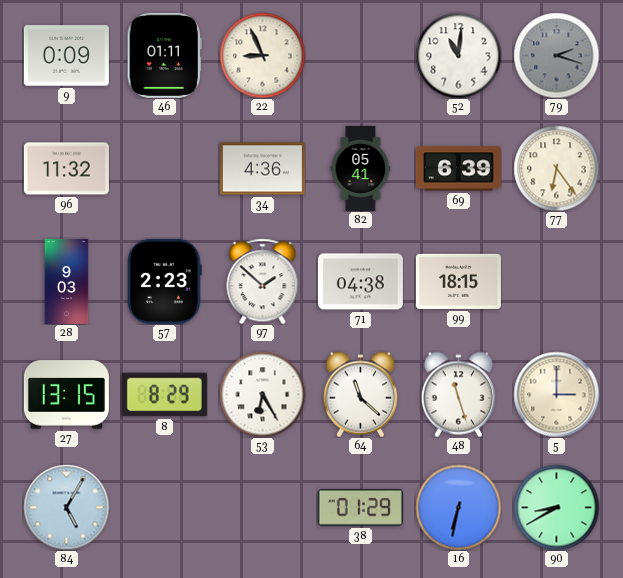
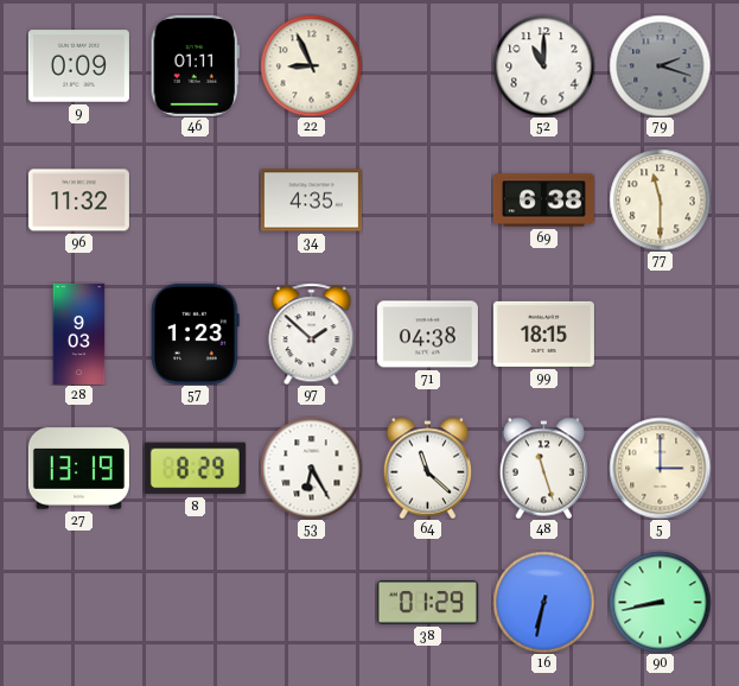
52: 11:01 -> 11:00 (543, 65)
34: 4:36 -> 4:35 (311, 201)
82: 05:41 -> none (361, 168)
69: 6:39 -> 6:38 (543, 201)
77: 6:24 -> 11:30 (660, 199)
57: 2:23 -> 1:23 (196, 334)
27: 13:15 -> 13:19 (78, 469)
84: 5:05 -> none (66, 507)
90: 8:40 -> 8:43 (660, 602)
